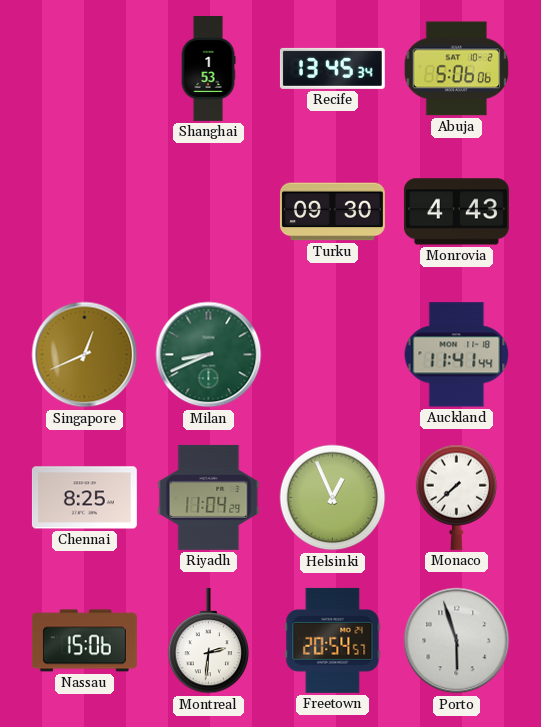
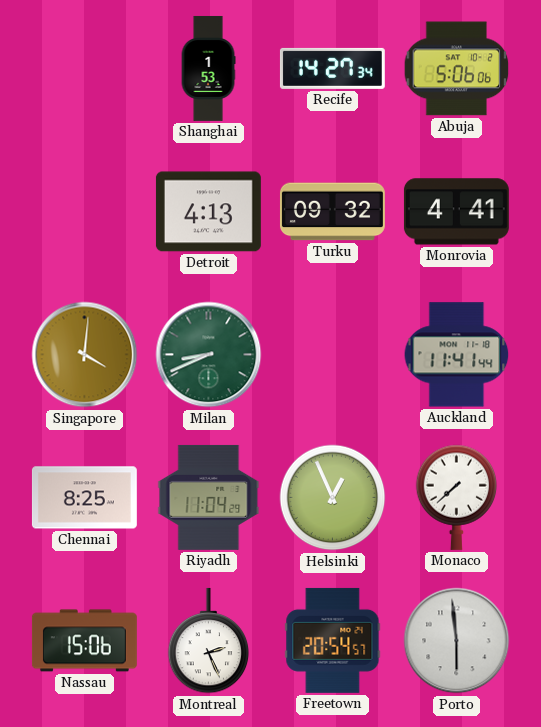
Recife: 13:45 -> 14:27 (332, 68)
Detroit: none -> 4:13 (208, 212)
Turku: 09:30 -> 09:32 (332, 212)
Monrovia: 4:43 -> 4:41 (456, 212)
Singapore: 12:41 -> 4:01 (85, 355)
Montreal: 2:31 -> 2:26 (209, 641)
Porto: 5:57 -> 5:59 (457, 641)
